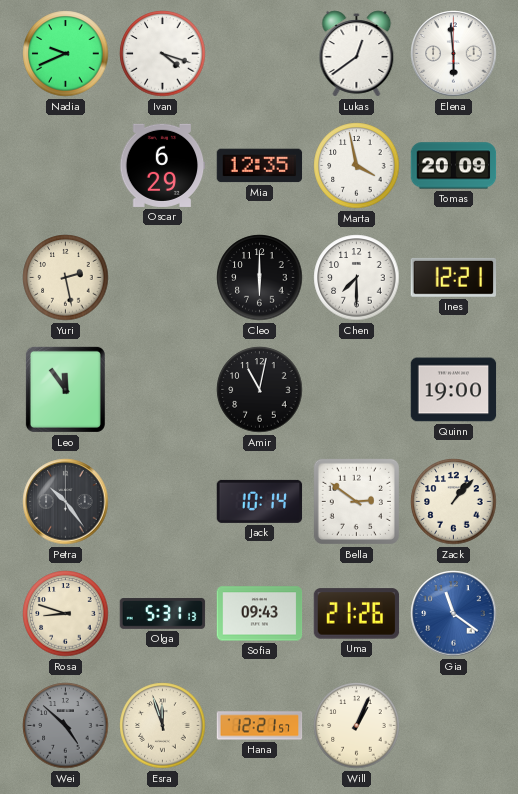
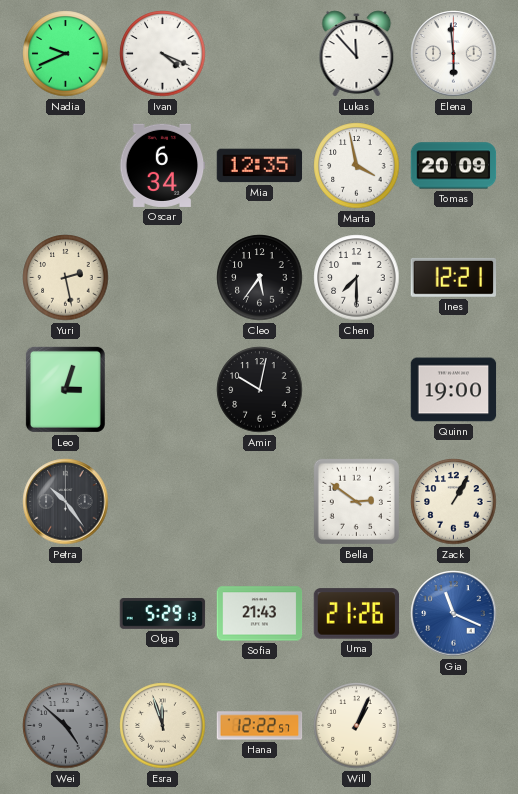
Ivan: 4:18 -> 4:19 (163, 54)
Lukas: 12:39 -> 11:53 (357, 54)
Oscar: 6:29 -> 6:34 (162, 165)
Cleo: 6:00 -> 5:36 (260, 278)
Leo: 11:54 -> 3:03 (65, 389)
Amir: 11:02 -> 10:02 (260, 390)
Jack: 10:14 -> none (260, 501)
Zack: 1:07 -> 1:05 (454, 502)
Rosa: 8:48 -> none (66, 614)
Olga: 5:31 -> 5:29 (163, 614)
Sofia: 09:43 -> 21:43 (260, 614)
Gia: 11:21 -> 11:19 (454, 614)
Hana: 12:21 -> 12:22 (260, 726)
